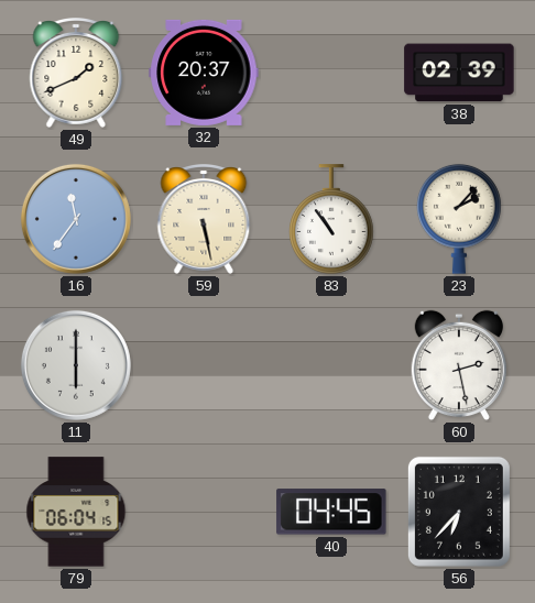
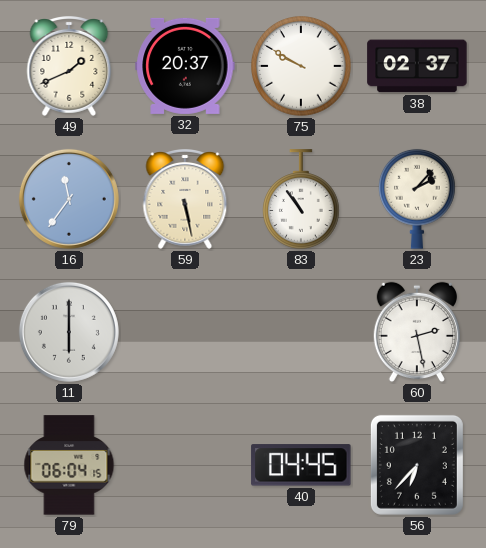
75: none -> 9:50 (301, 66)
38: 02:39 -> 02:37 (417, 66)
